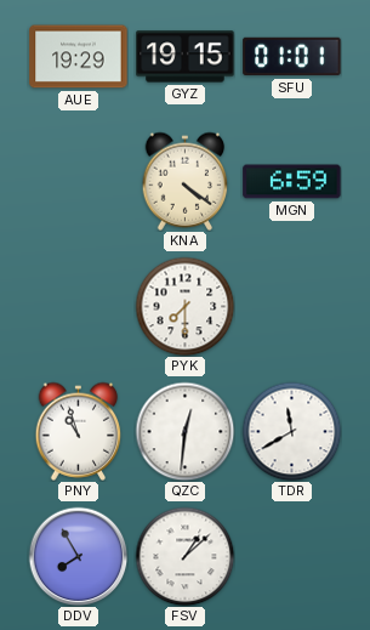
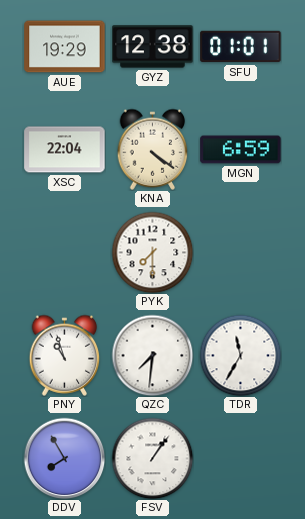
GYZ: 19:15 -> 12:38 (153, 47)
XSC: none -> 22:04 (65, 150)
QZC: 12:31 -> 7:31 (152, 355)
TDR: 11:40 -> 11:35 (240, 355)
FSV: 1:08 -> 1:06 (152, 458)
